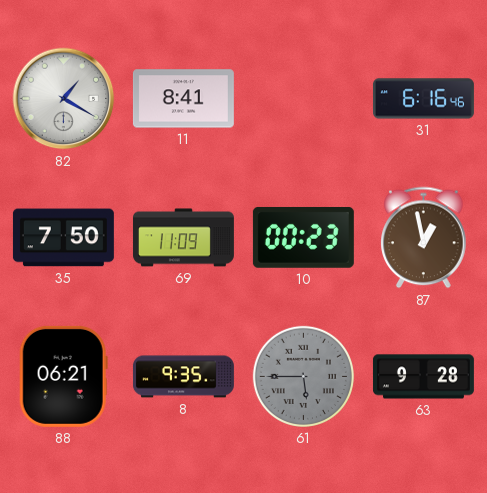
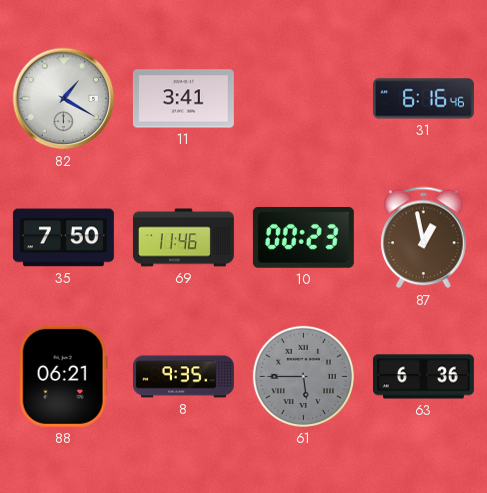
11: 8:41 -> 3:41 (183, 99)
69: 11:09 -> 11:46 (183, 238)
63: 9:28 -> 6:36 (423, 377)
